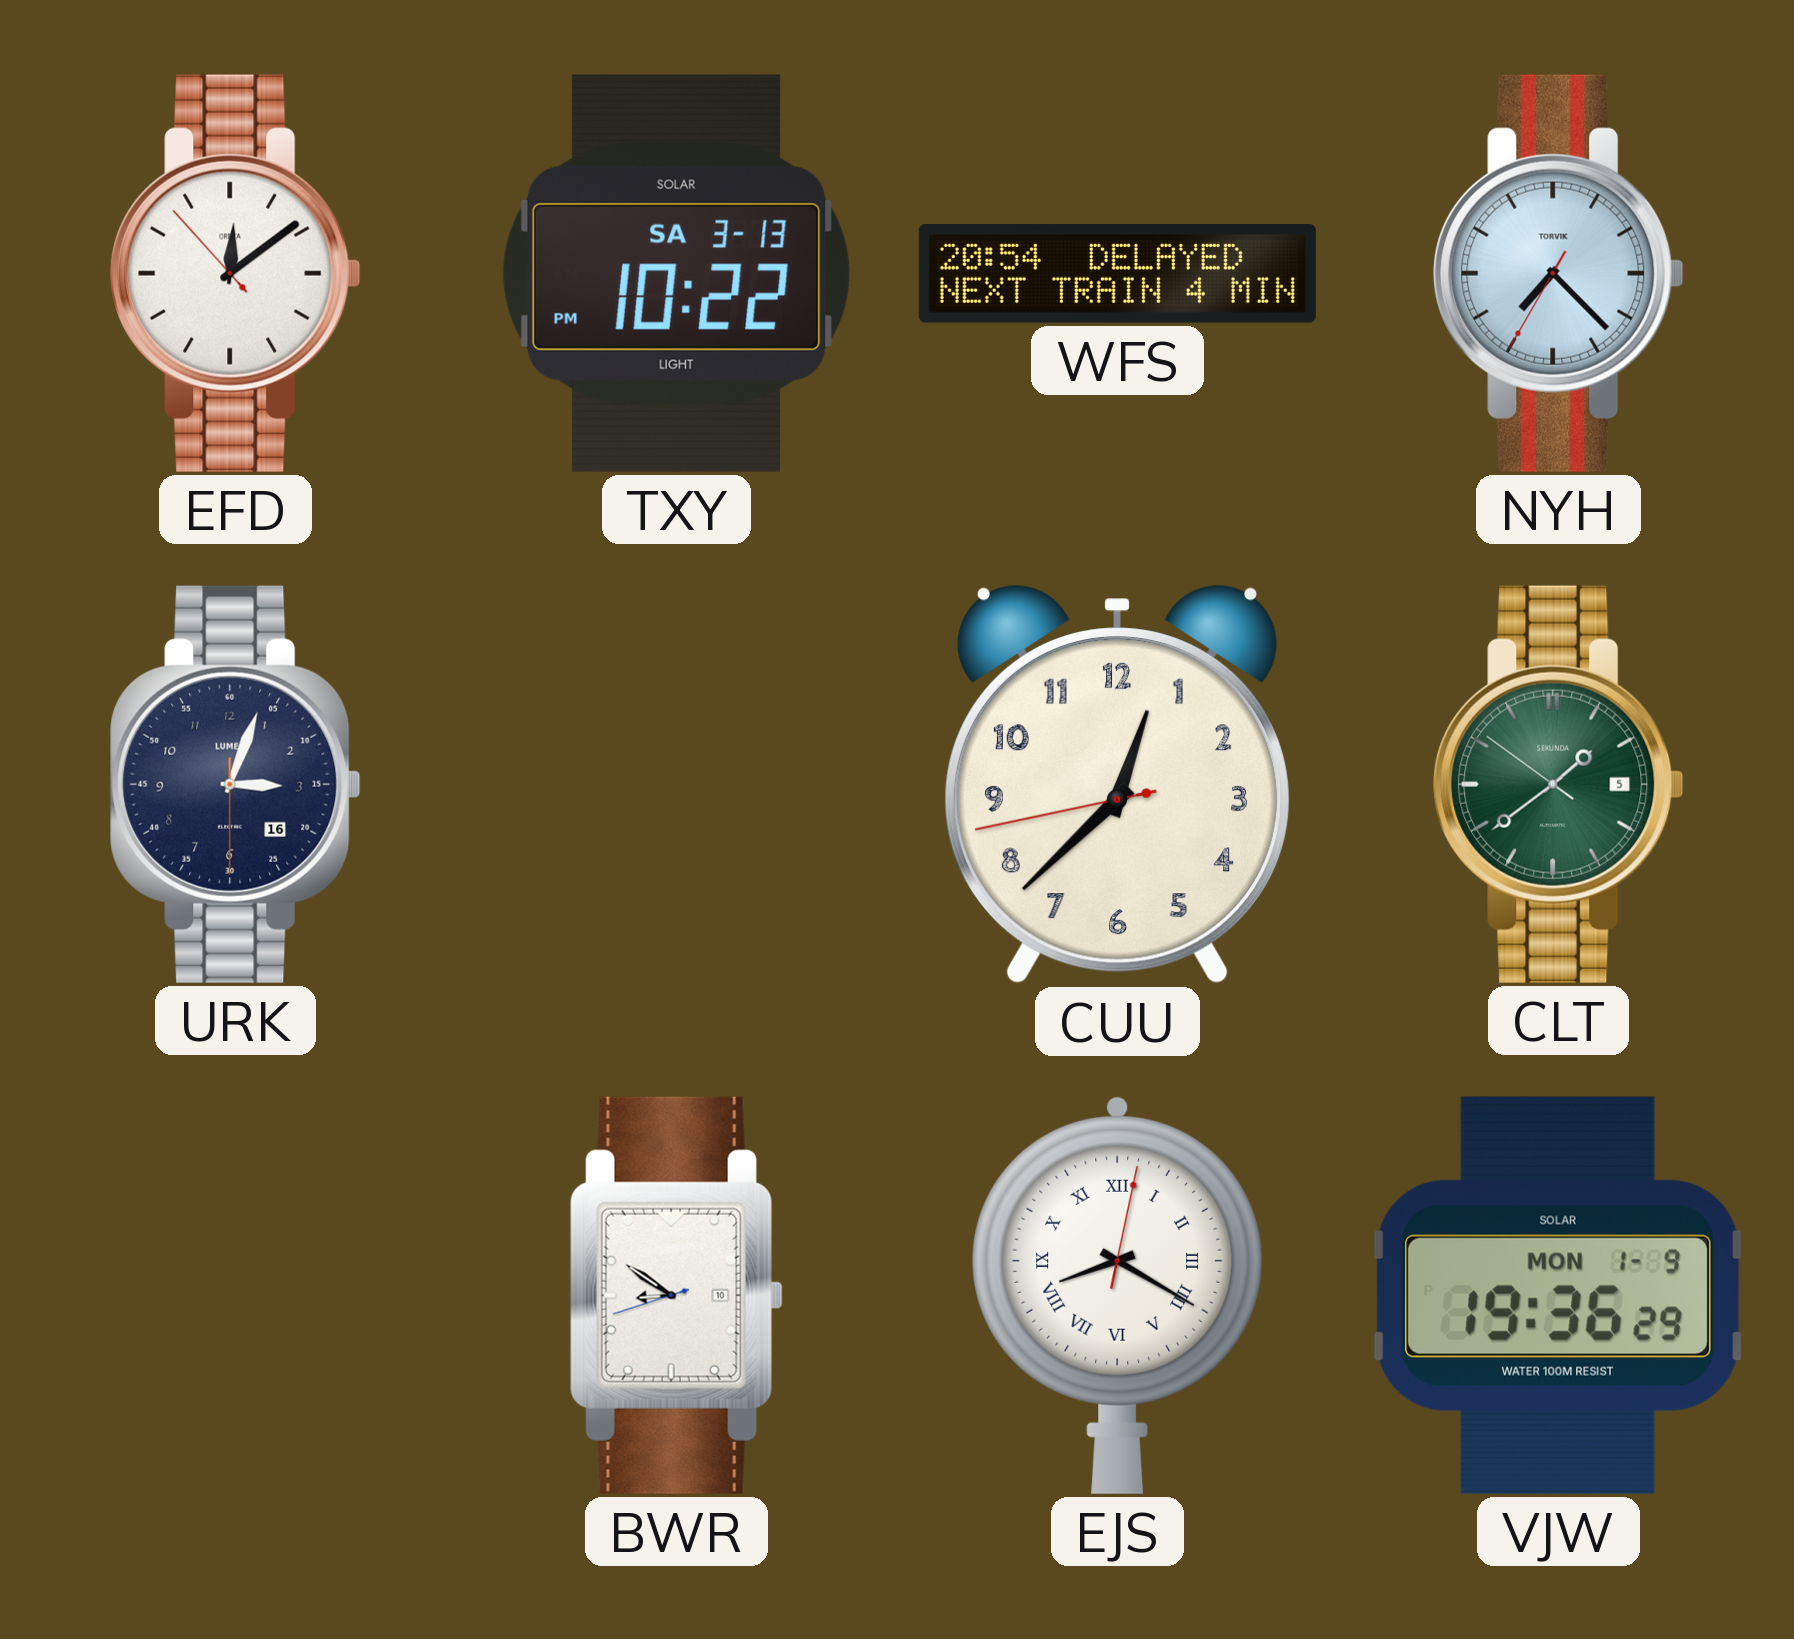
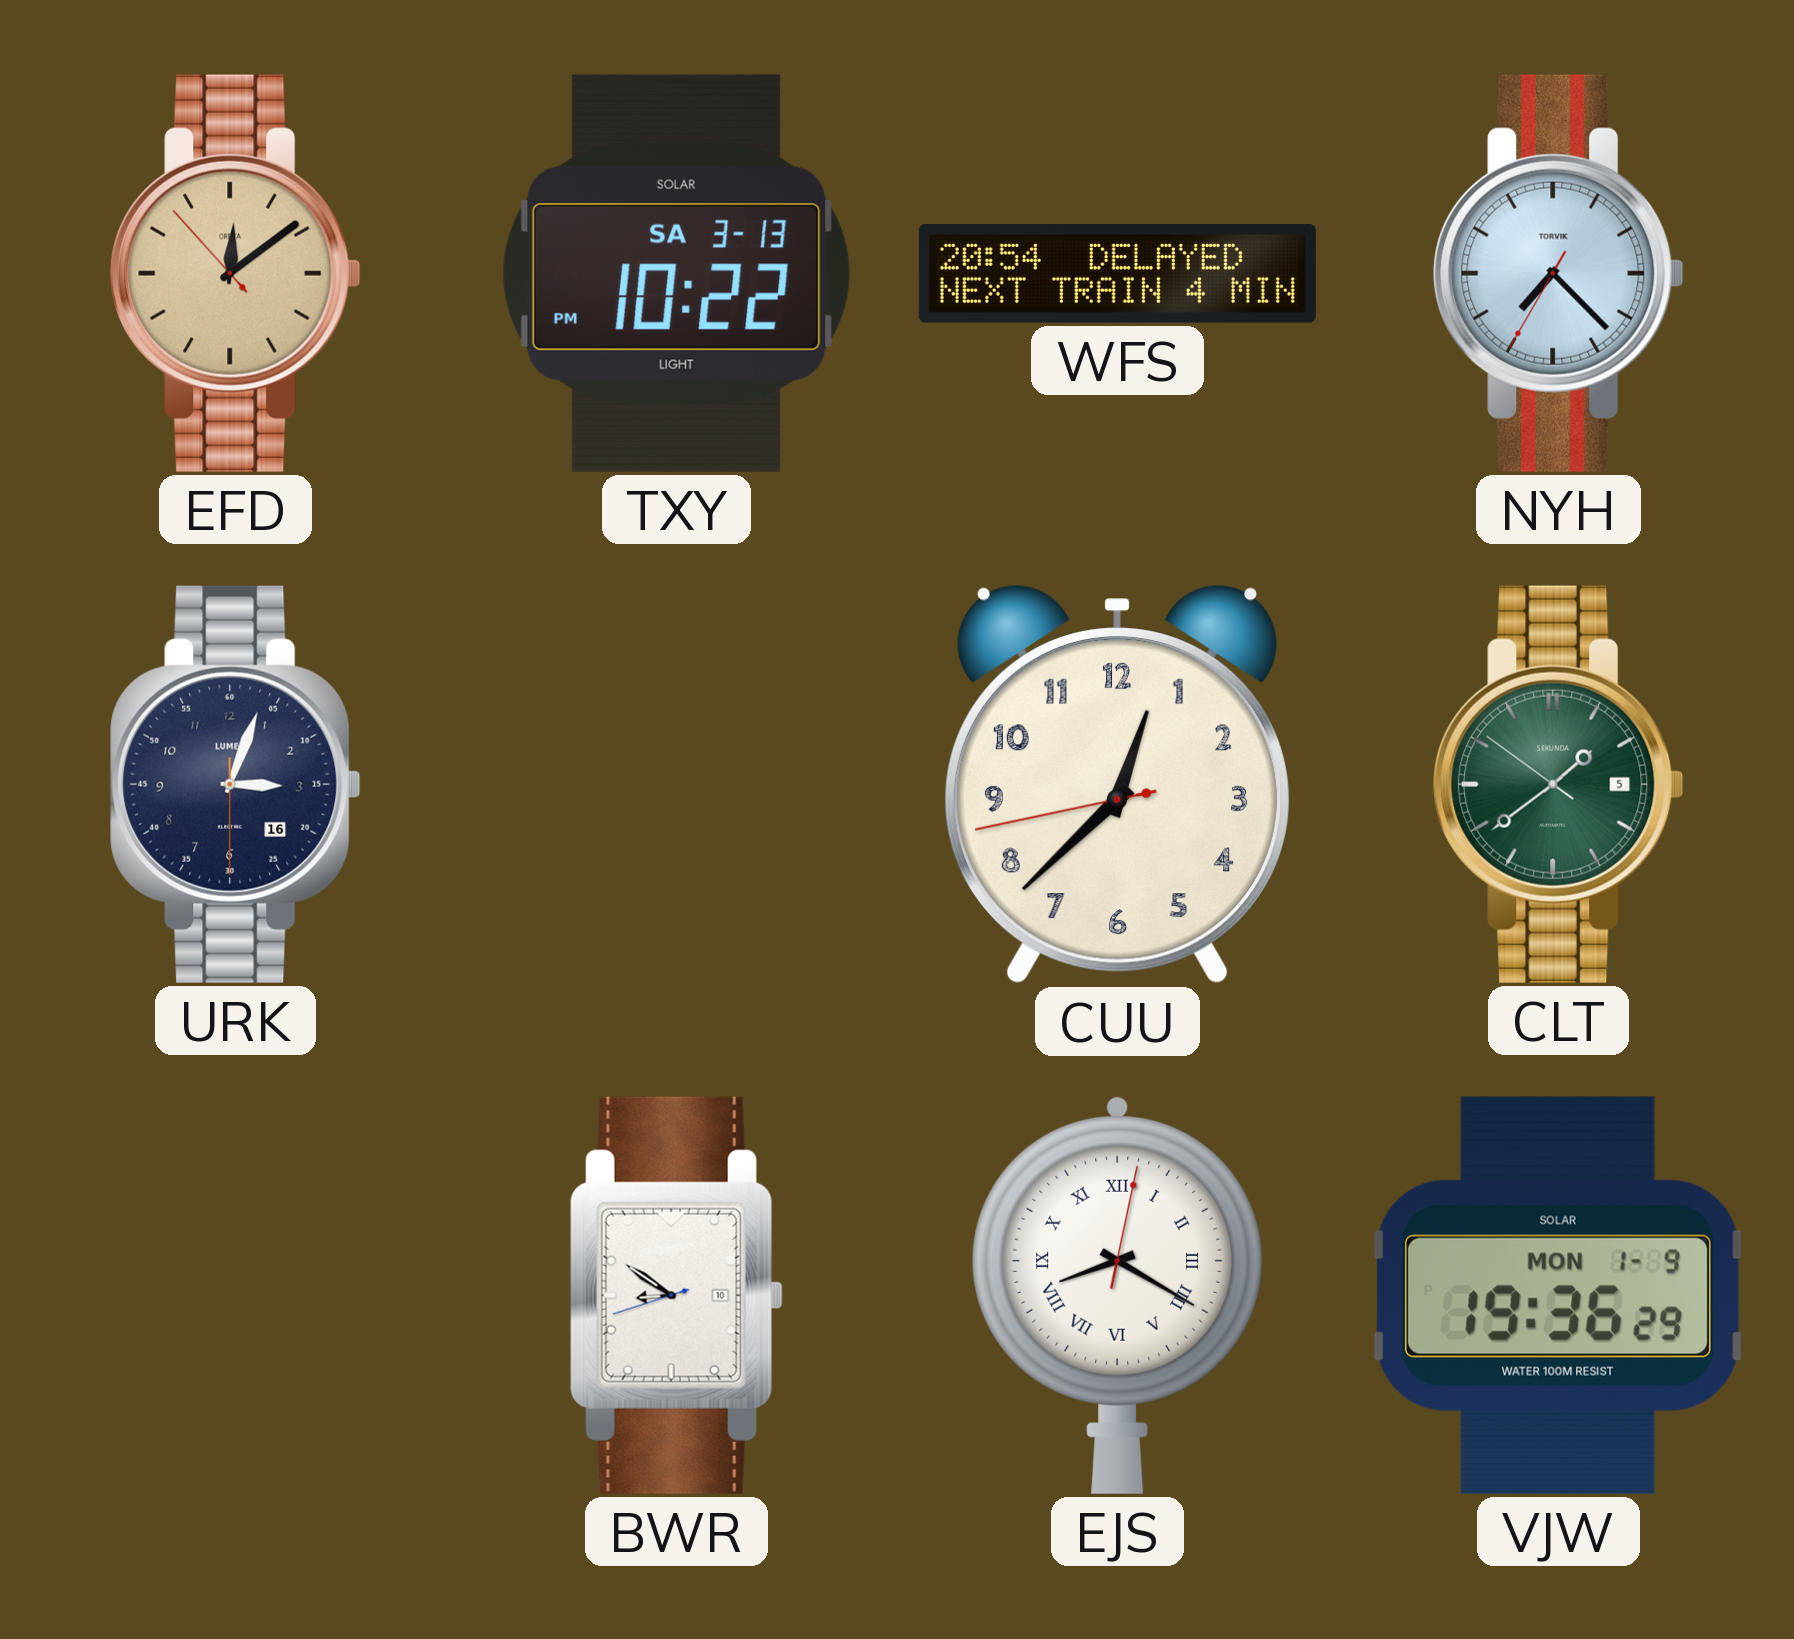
EFD dial: white -> champagne (236, 273)
